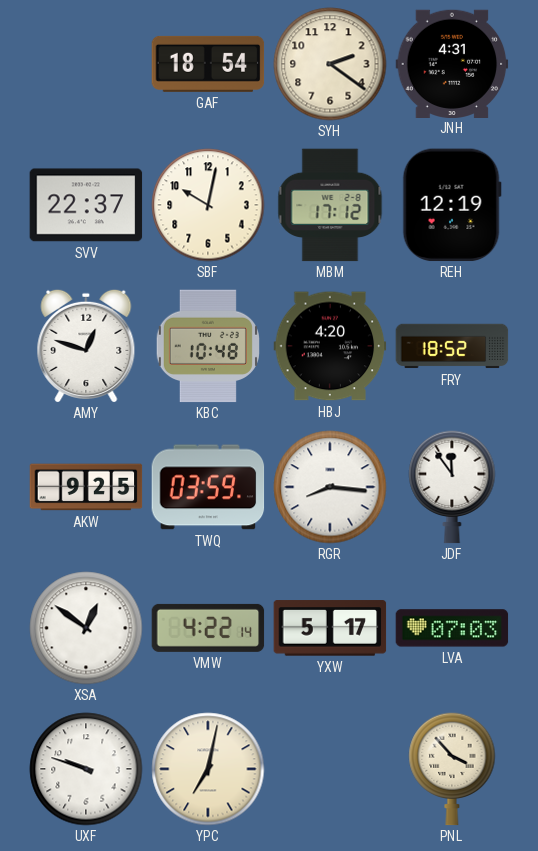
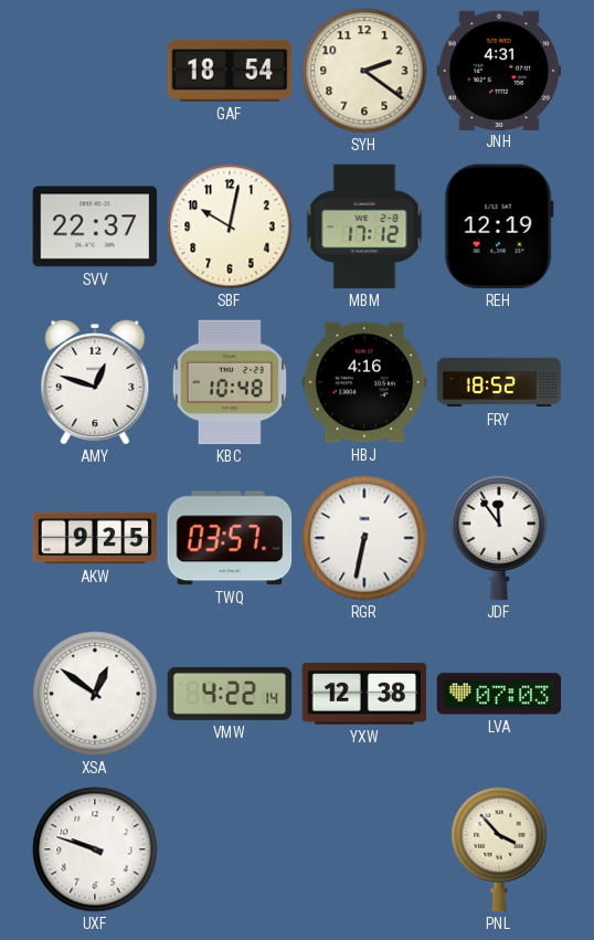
HBJ: 4:20 -> 4:16 (364, 382)
TWQ: 03:59 -> 03:57 (230, 538)
RGR: 8:16 -> 6:32 (364, 538)
YXW: 5:17 -> 12:38 (364, 694)
YPC: 7:02 -> none (208, 769)
